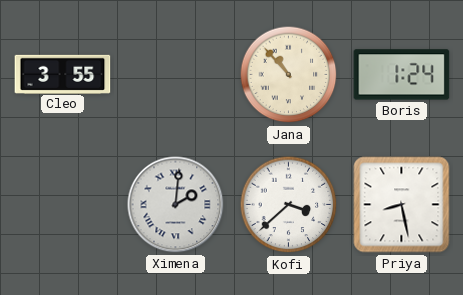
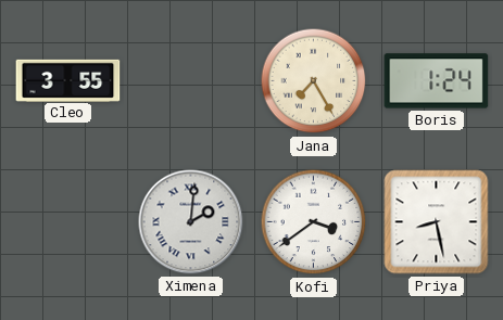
Jana: 10:53 -> 7:25 (314, 81)
Kofi: 3:38 -> 3:39 (314, 222)
